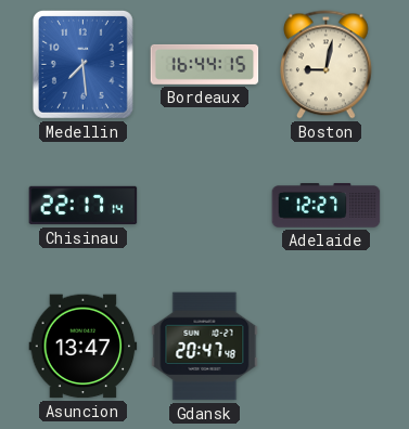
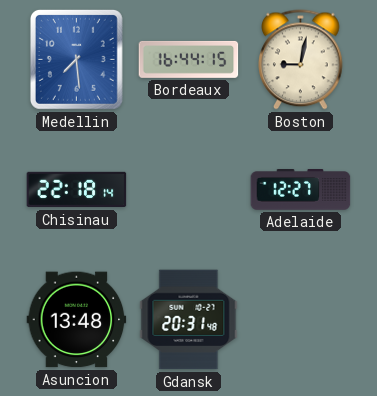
Chisinau: 22:17 -> 22:18 (77, 190)
Asuncion: 13:47 -> 13:48 (77, 320)
Gdansk: 20:47 -> 20:31 (189, 320)
